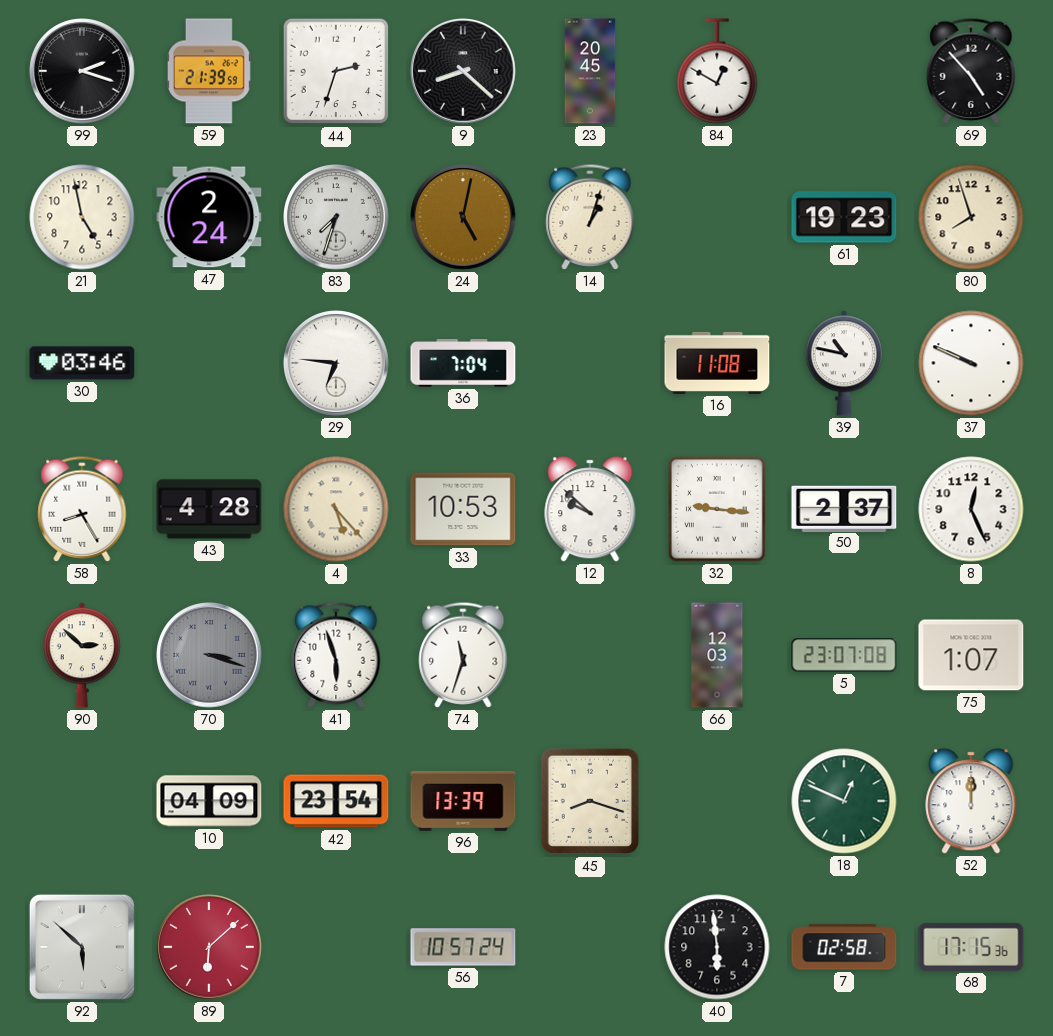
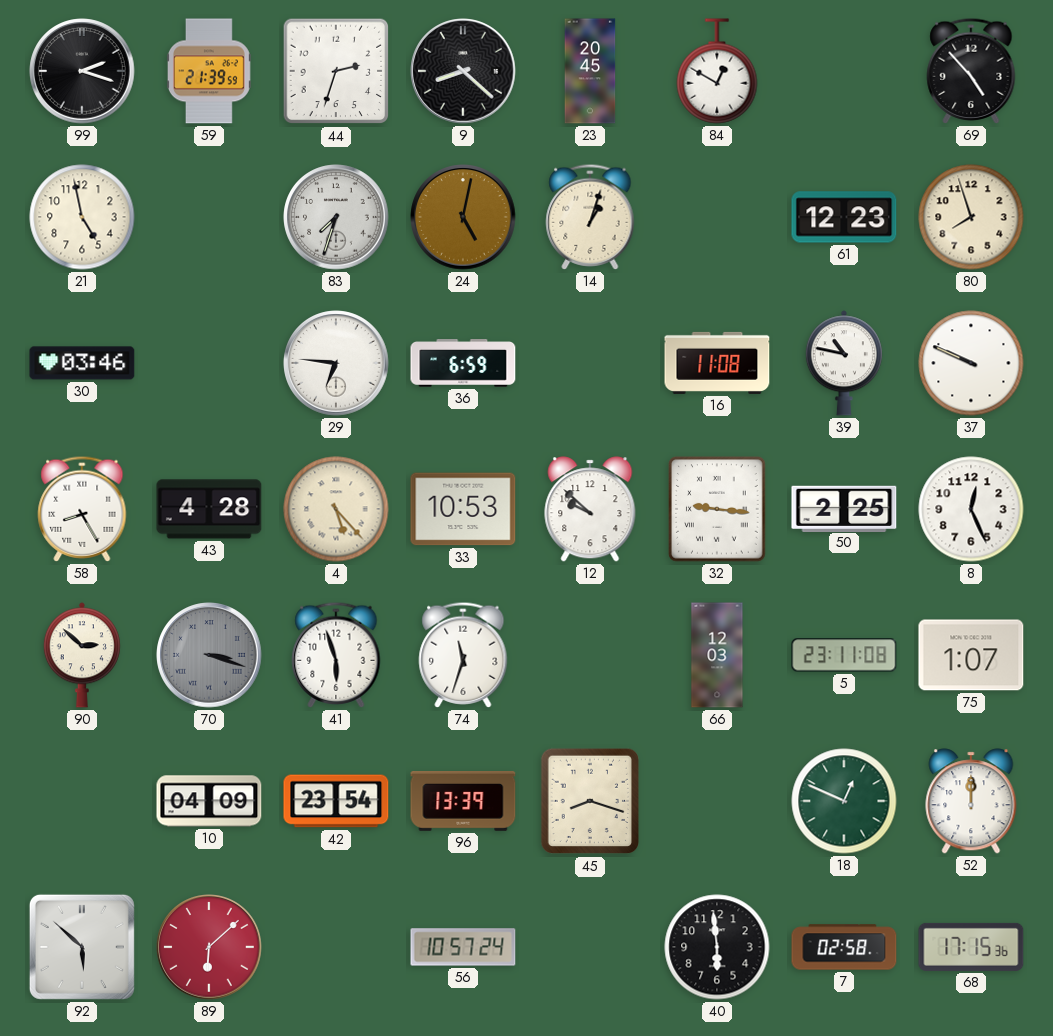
47: 2:24 -> none (209, 217)
61: 19:23 -> 12:23 (844, 217)
36: 7:04 -> 6:59 (463, 364)
50: 2:37 -> 2:25 (844, 508)
5: 23:07 -> 23:11 (844, 655)
